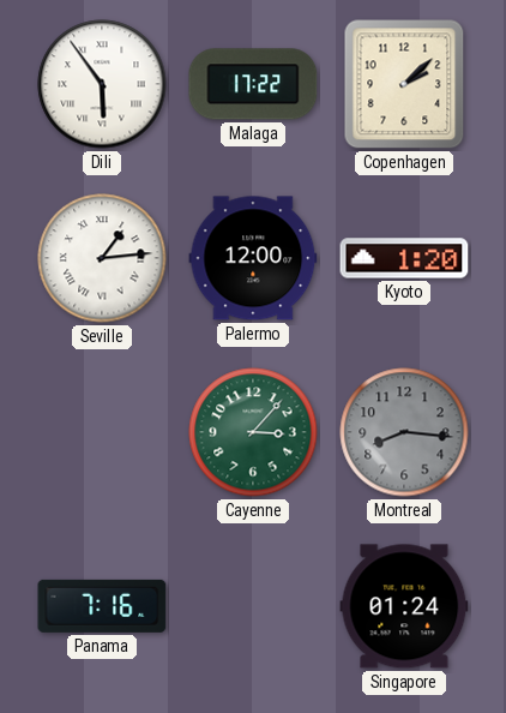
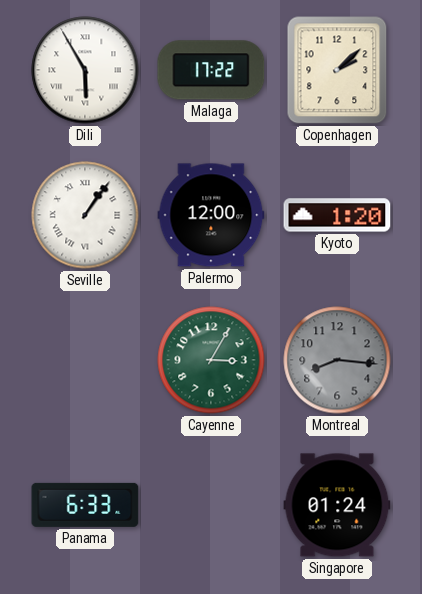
Dili: 5:54 -> 5:55 (85, 70)
Seville: 1:14 -> 1:06 (85, 215)
Cayenne: 3:07 -> 3:05 (211, 360)
Panama: 7:16 -> 6:33 (85, 505)
